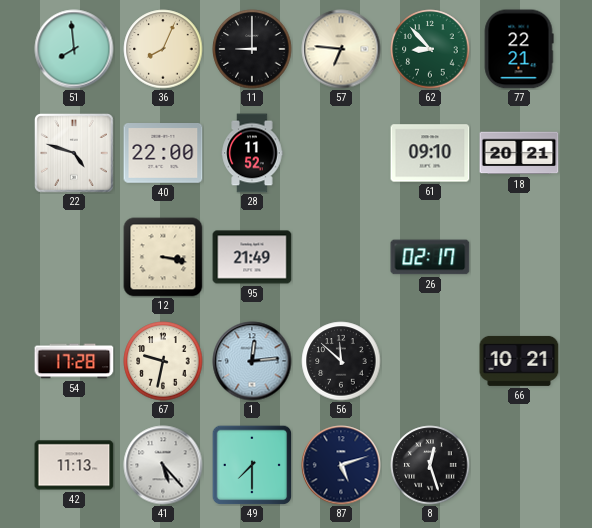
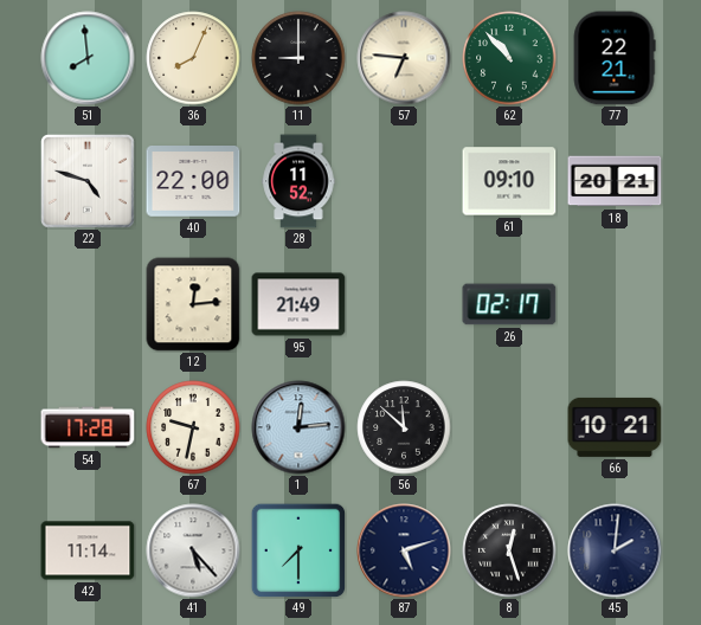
62: 8:53 -> 10:53 (509, 58)
12: 3:17 -> 12:14 (193, 304)
42: 11:13 -> 11:14 (88, 550)
45: none -> 2:01 (615, 550)
